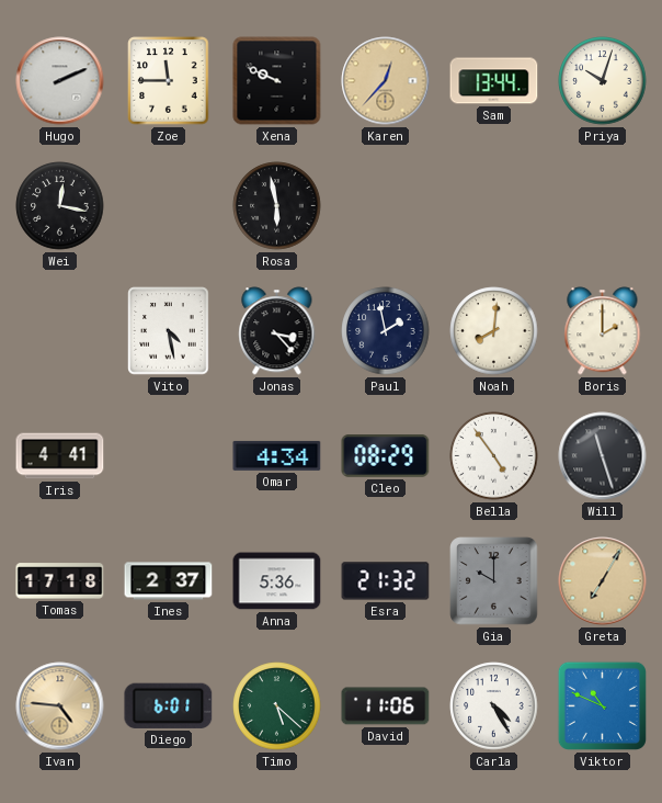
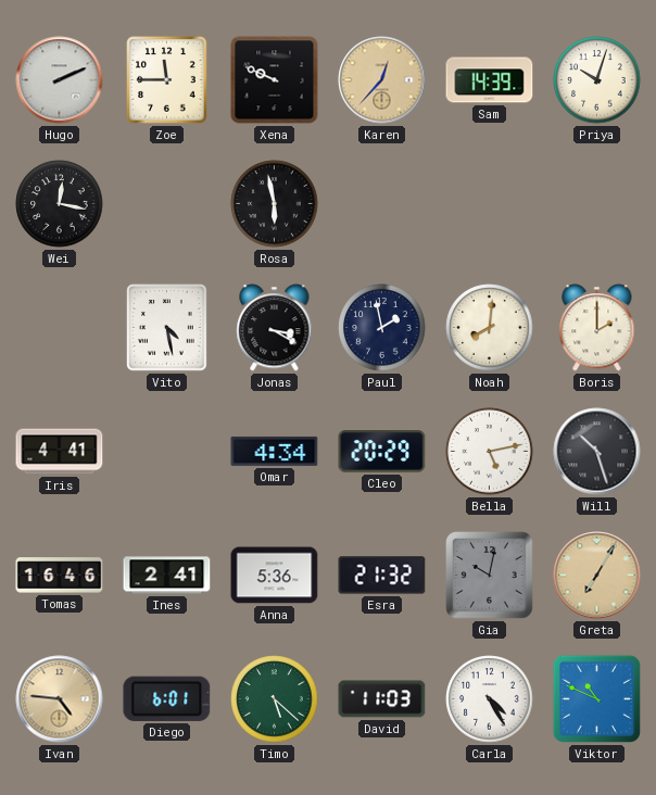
Sam: 13:44 -> 14:39 (490, 80)
Jonas: 3:23 -> 3:20 (275, 328)
Cleo: 08:29 -> 20:29 (382, 452)
Bella: 4:54 -> 5:13 (490, 452)
Will: 11:27 -> 10:27 (597, 452)
Tomas: 17:18 -> 16:46 (60, 576)
Ines: 2:37 -> 2:41 (167, 576)
Gia: 10:00 -> 10:02 (490, 576)
David: 11:06 -> 11:03 (382, 699)
